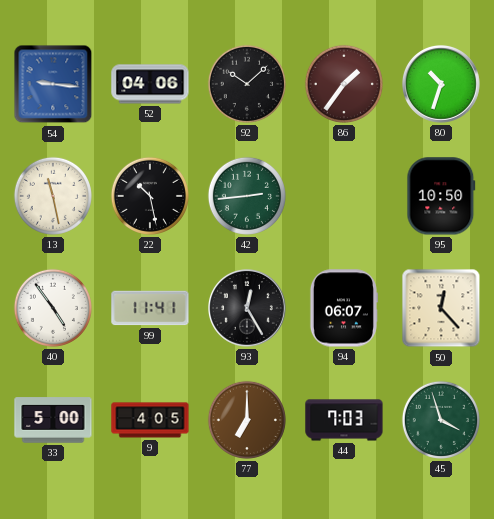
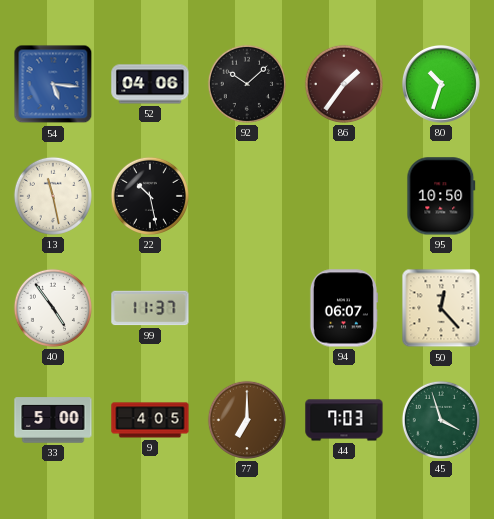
54: 9:16 -> 5:16 (53, 84)
42: 2:44 -> none (247, 196)
99: 11:41 -> 11:37 (150, 308)
93: 12:25 -> none (248, 309)
